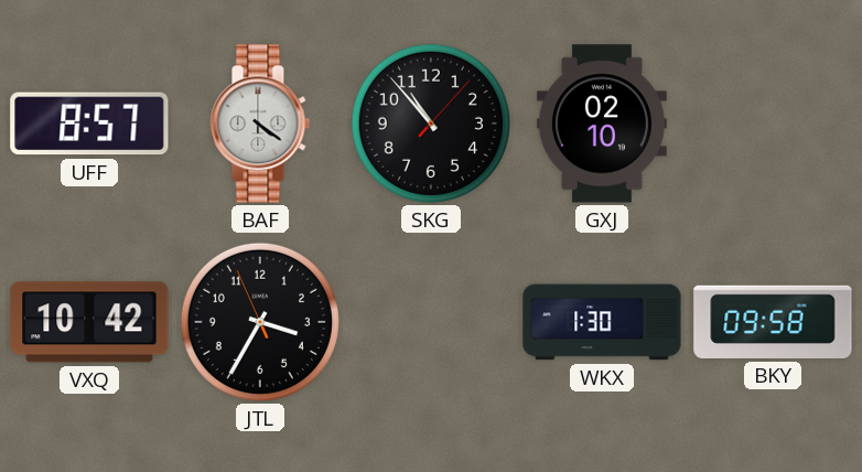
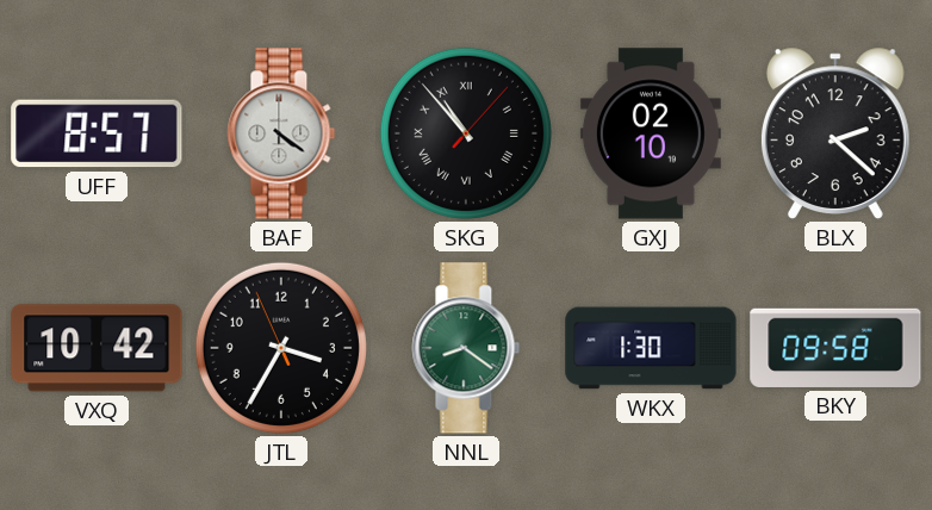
SKG numerals: Arabic -> Roman (466, 133)
BLX: none -> 2:22 (835, 133)
NNL: none -> 8:21 (466, 348)
